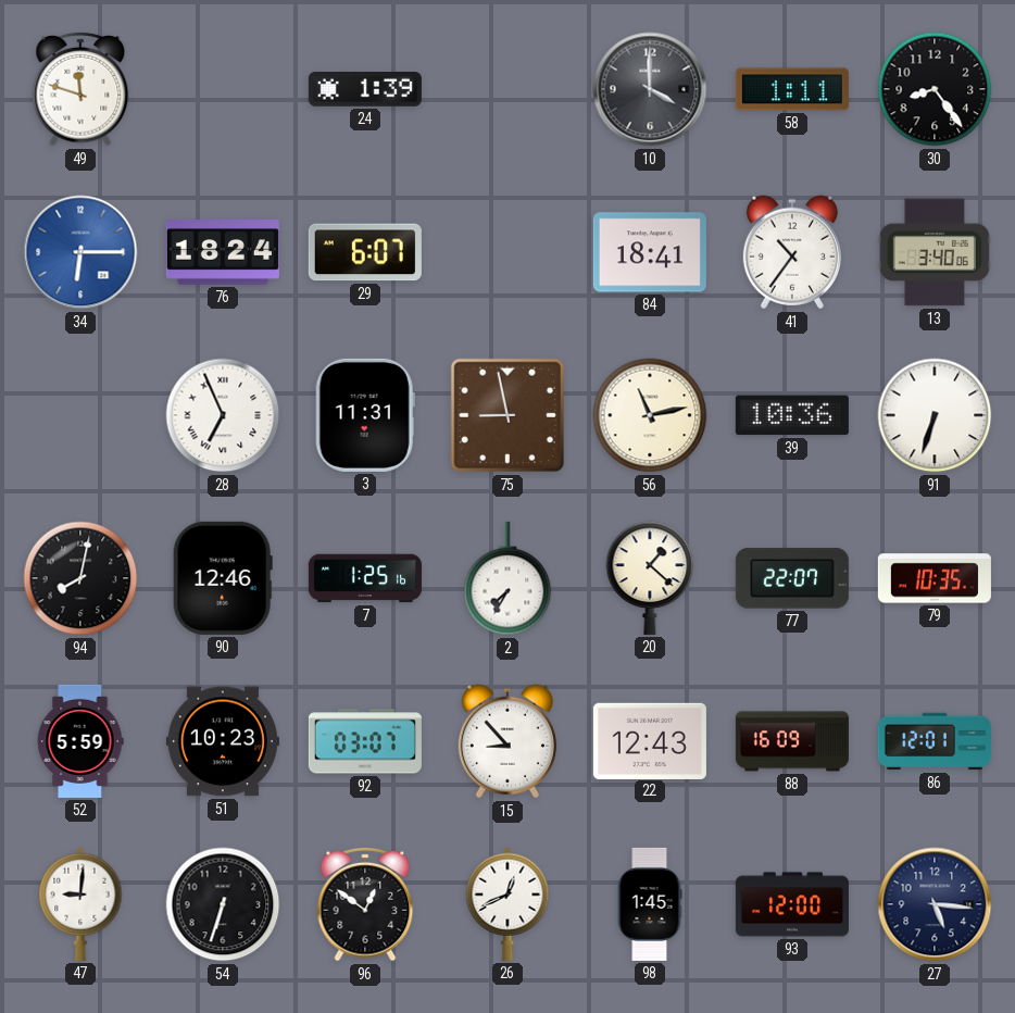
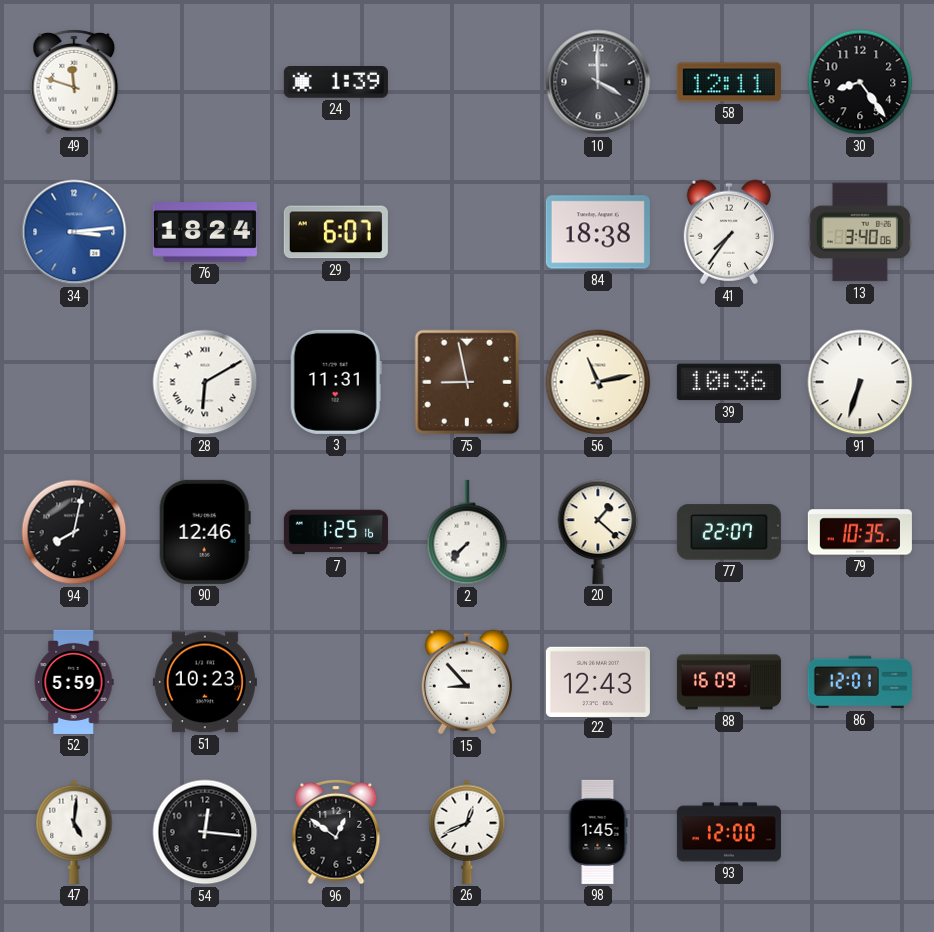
58: 1:11 -> 12:11 (729, 82)
34: 6:15 -> 3:14 (74, 232)
84: 18:41 -> 18:38 (598, 232)
41: 10:36 -> 7:36 (729, 232)
28: 6:56 -> 6:10 (205, 382)
2: 7:35 -> 7:37 (467, 532)
92: 03:07 -> none (365, 741)
47: 9:01 -> 5:01 (74, 832)
54: 6:33 -> 12:16 (205, 832)
27: 5:16 -> none (935, 904)
